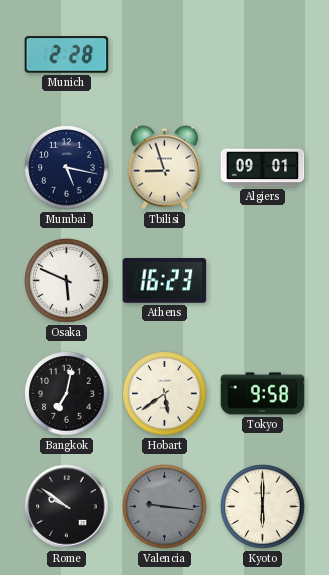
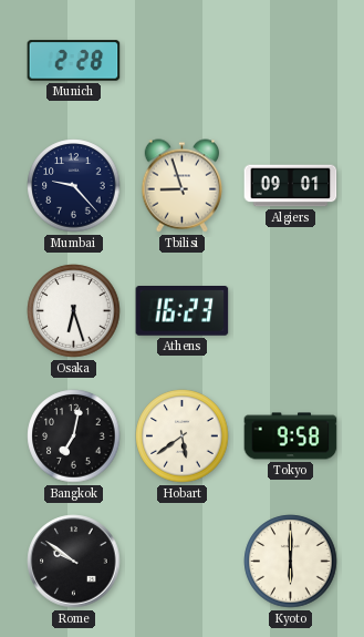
Mumbai: 5:17 -> 9:23 (74, 186)
Osaka: 5:49 -> 6:27 (74, 311)
Valencia: 9:16 -> none (165, 507)
